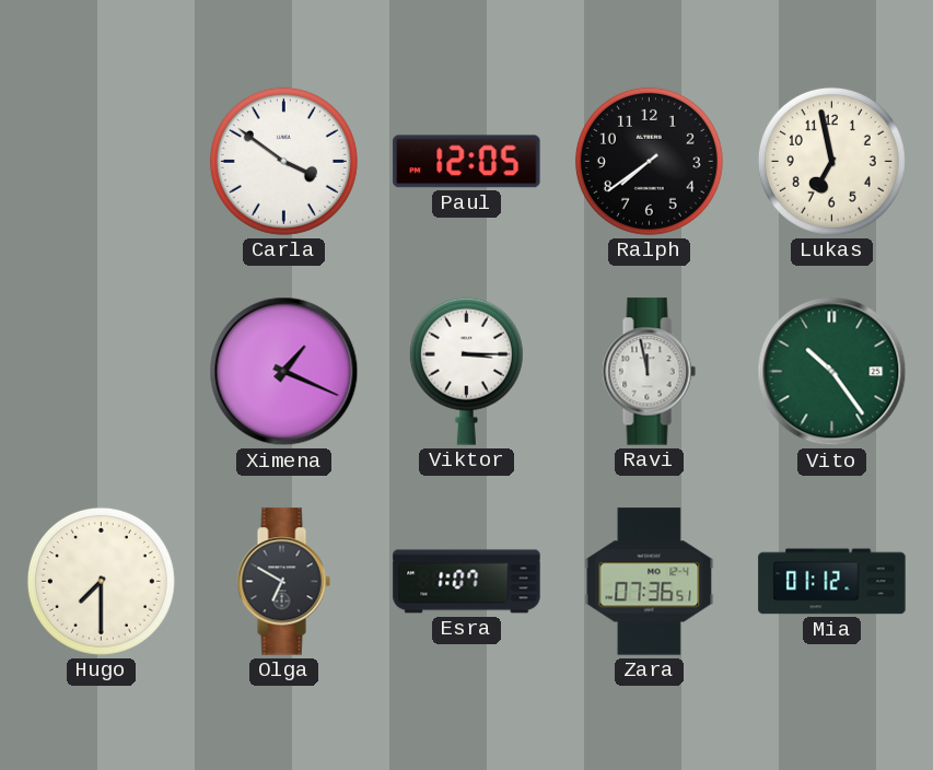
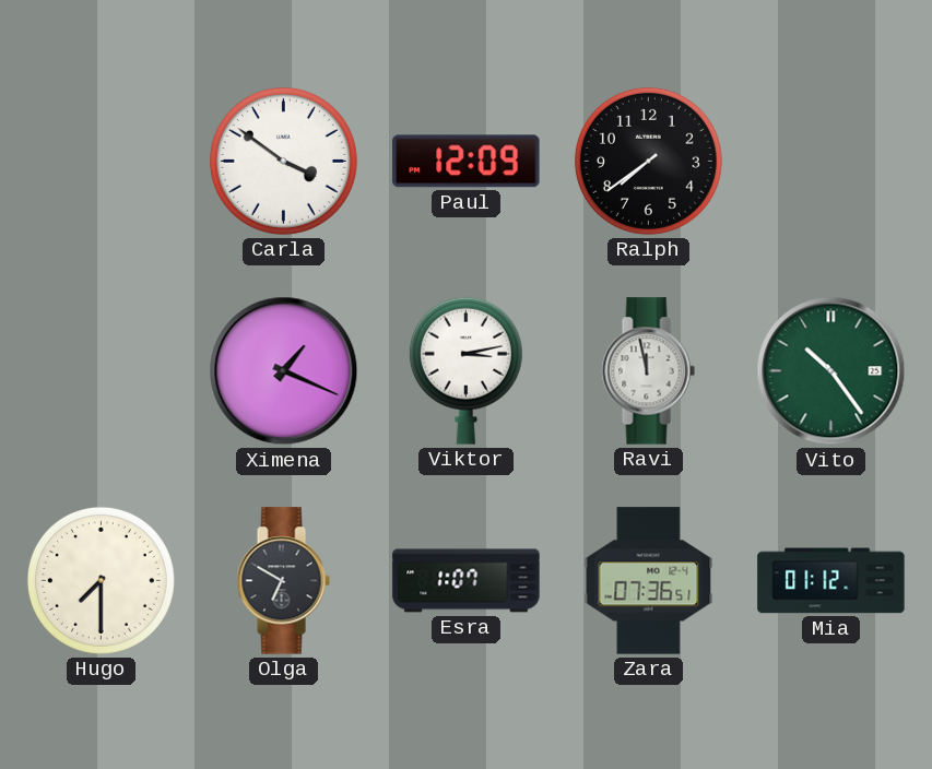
Paul: 12:05 -> 12:09 (467, 162)
Lukas: 6:58 -> none (831, 161)
Viktor: 3:15 -> 3:13 (465, 370)
